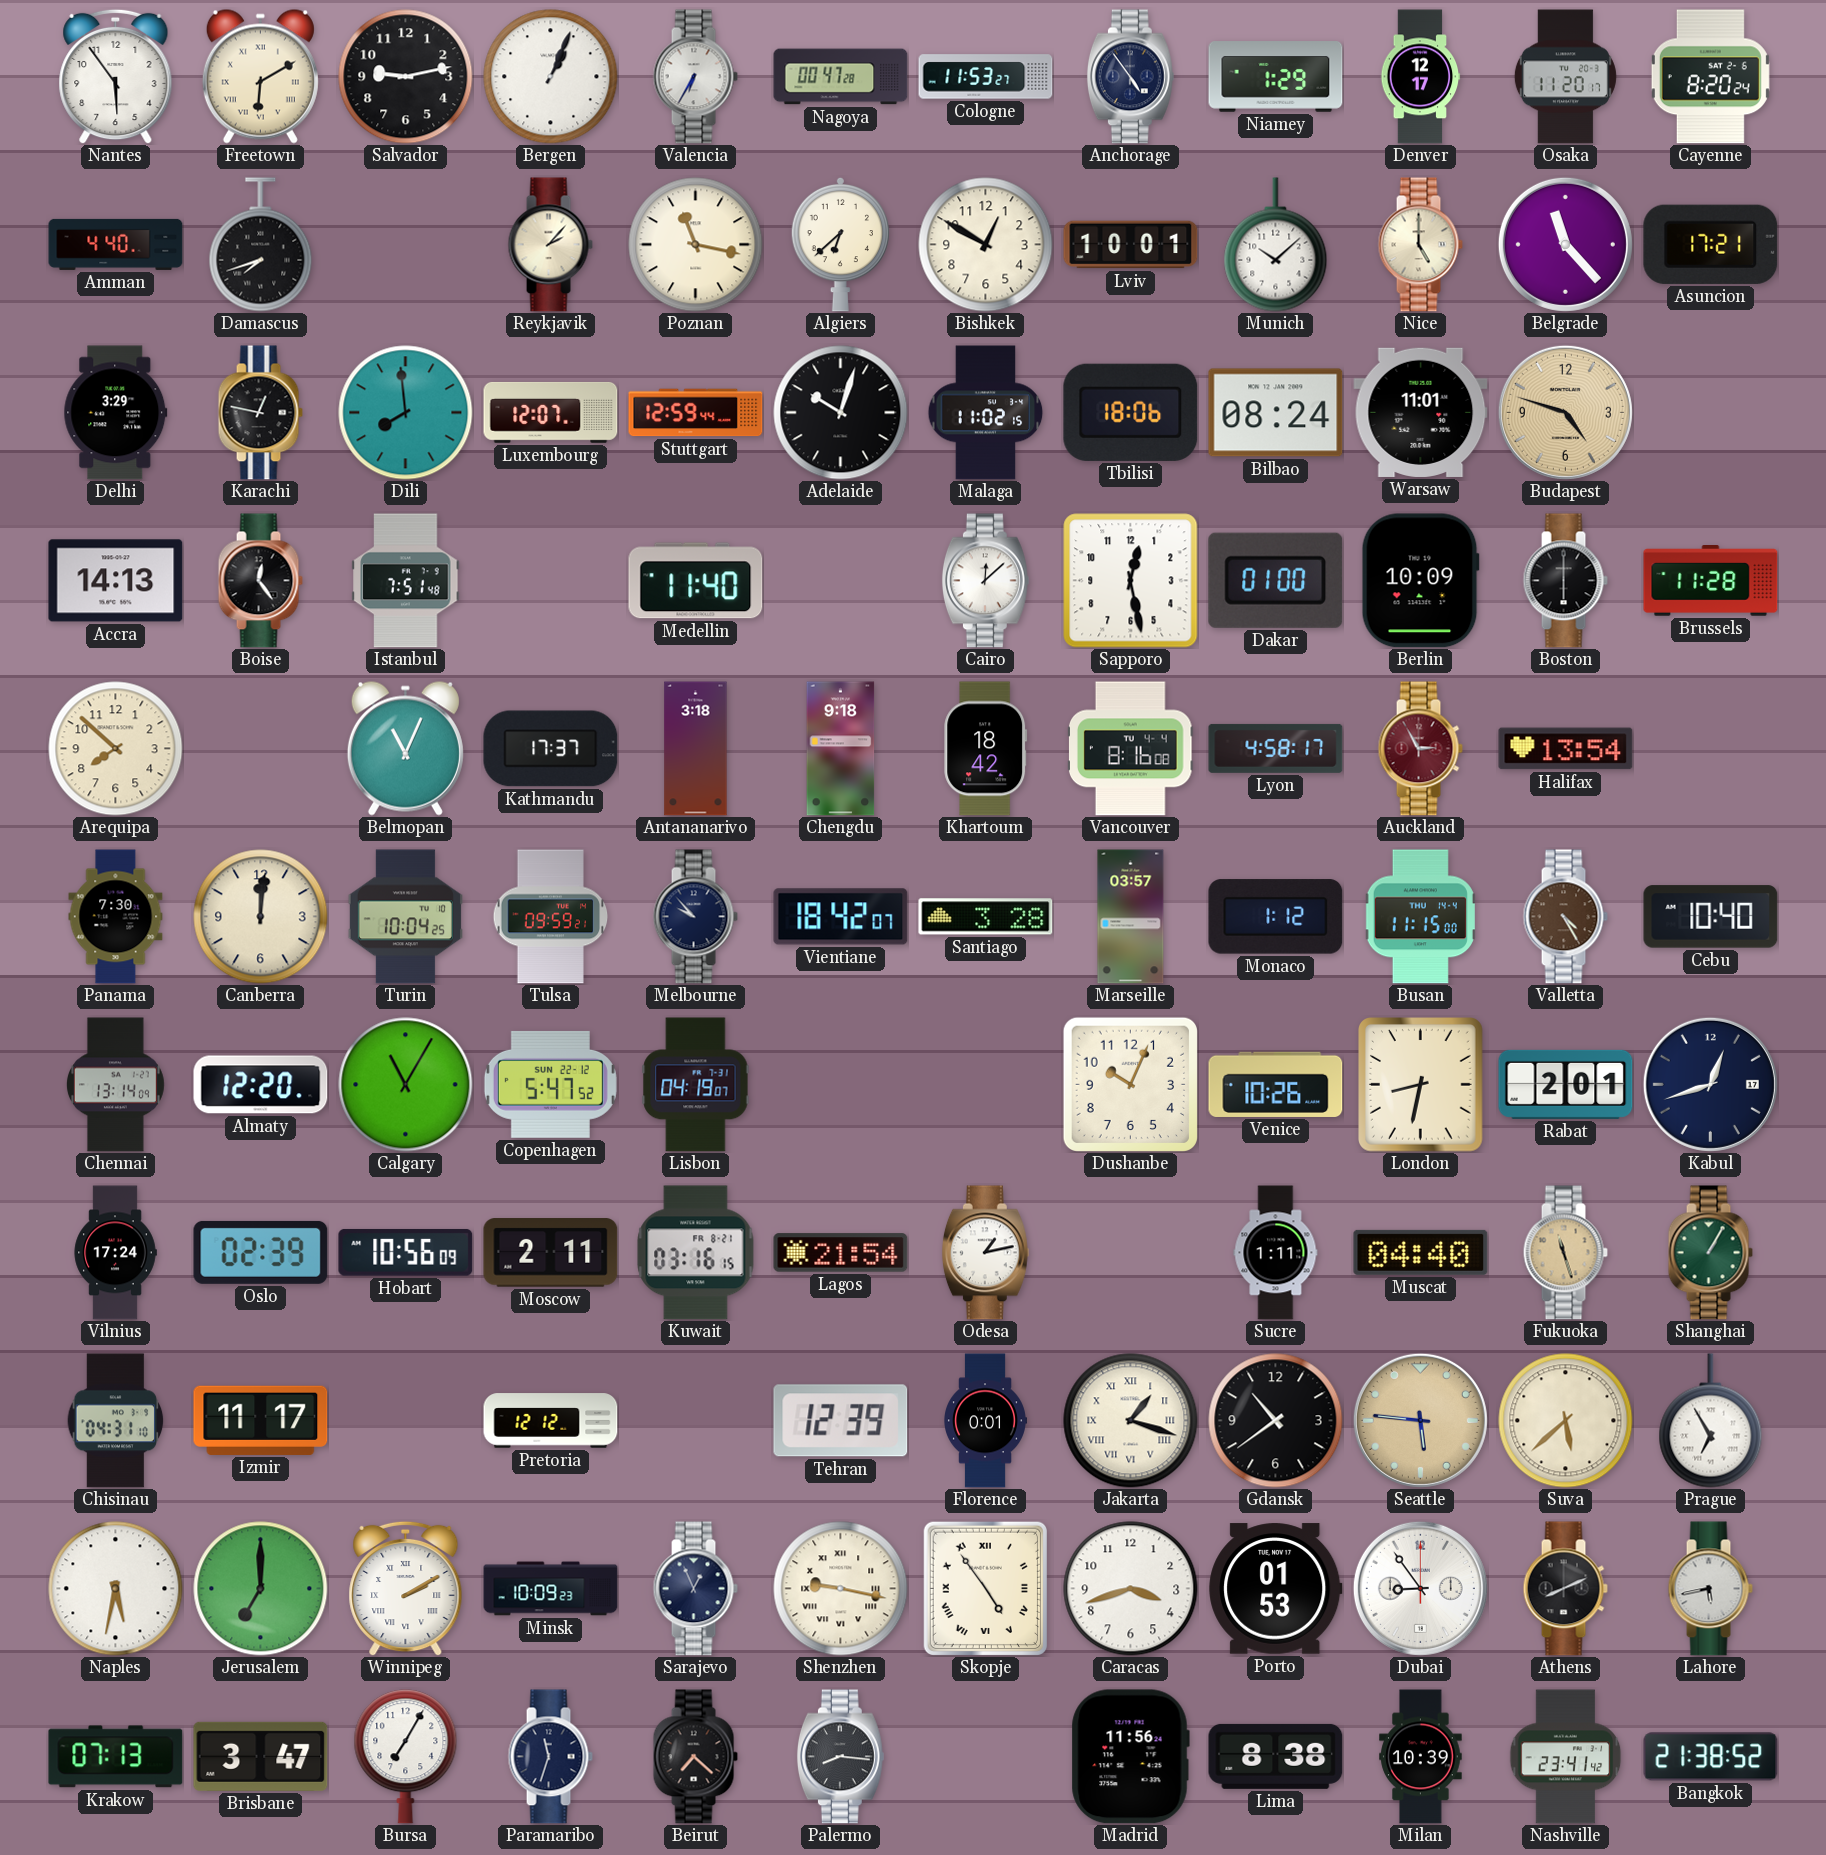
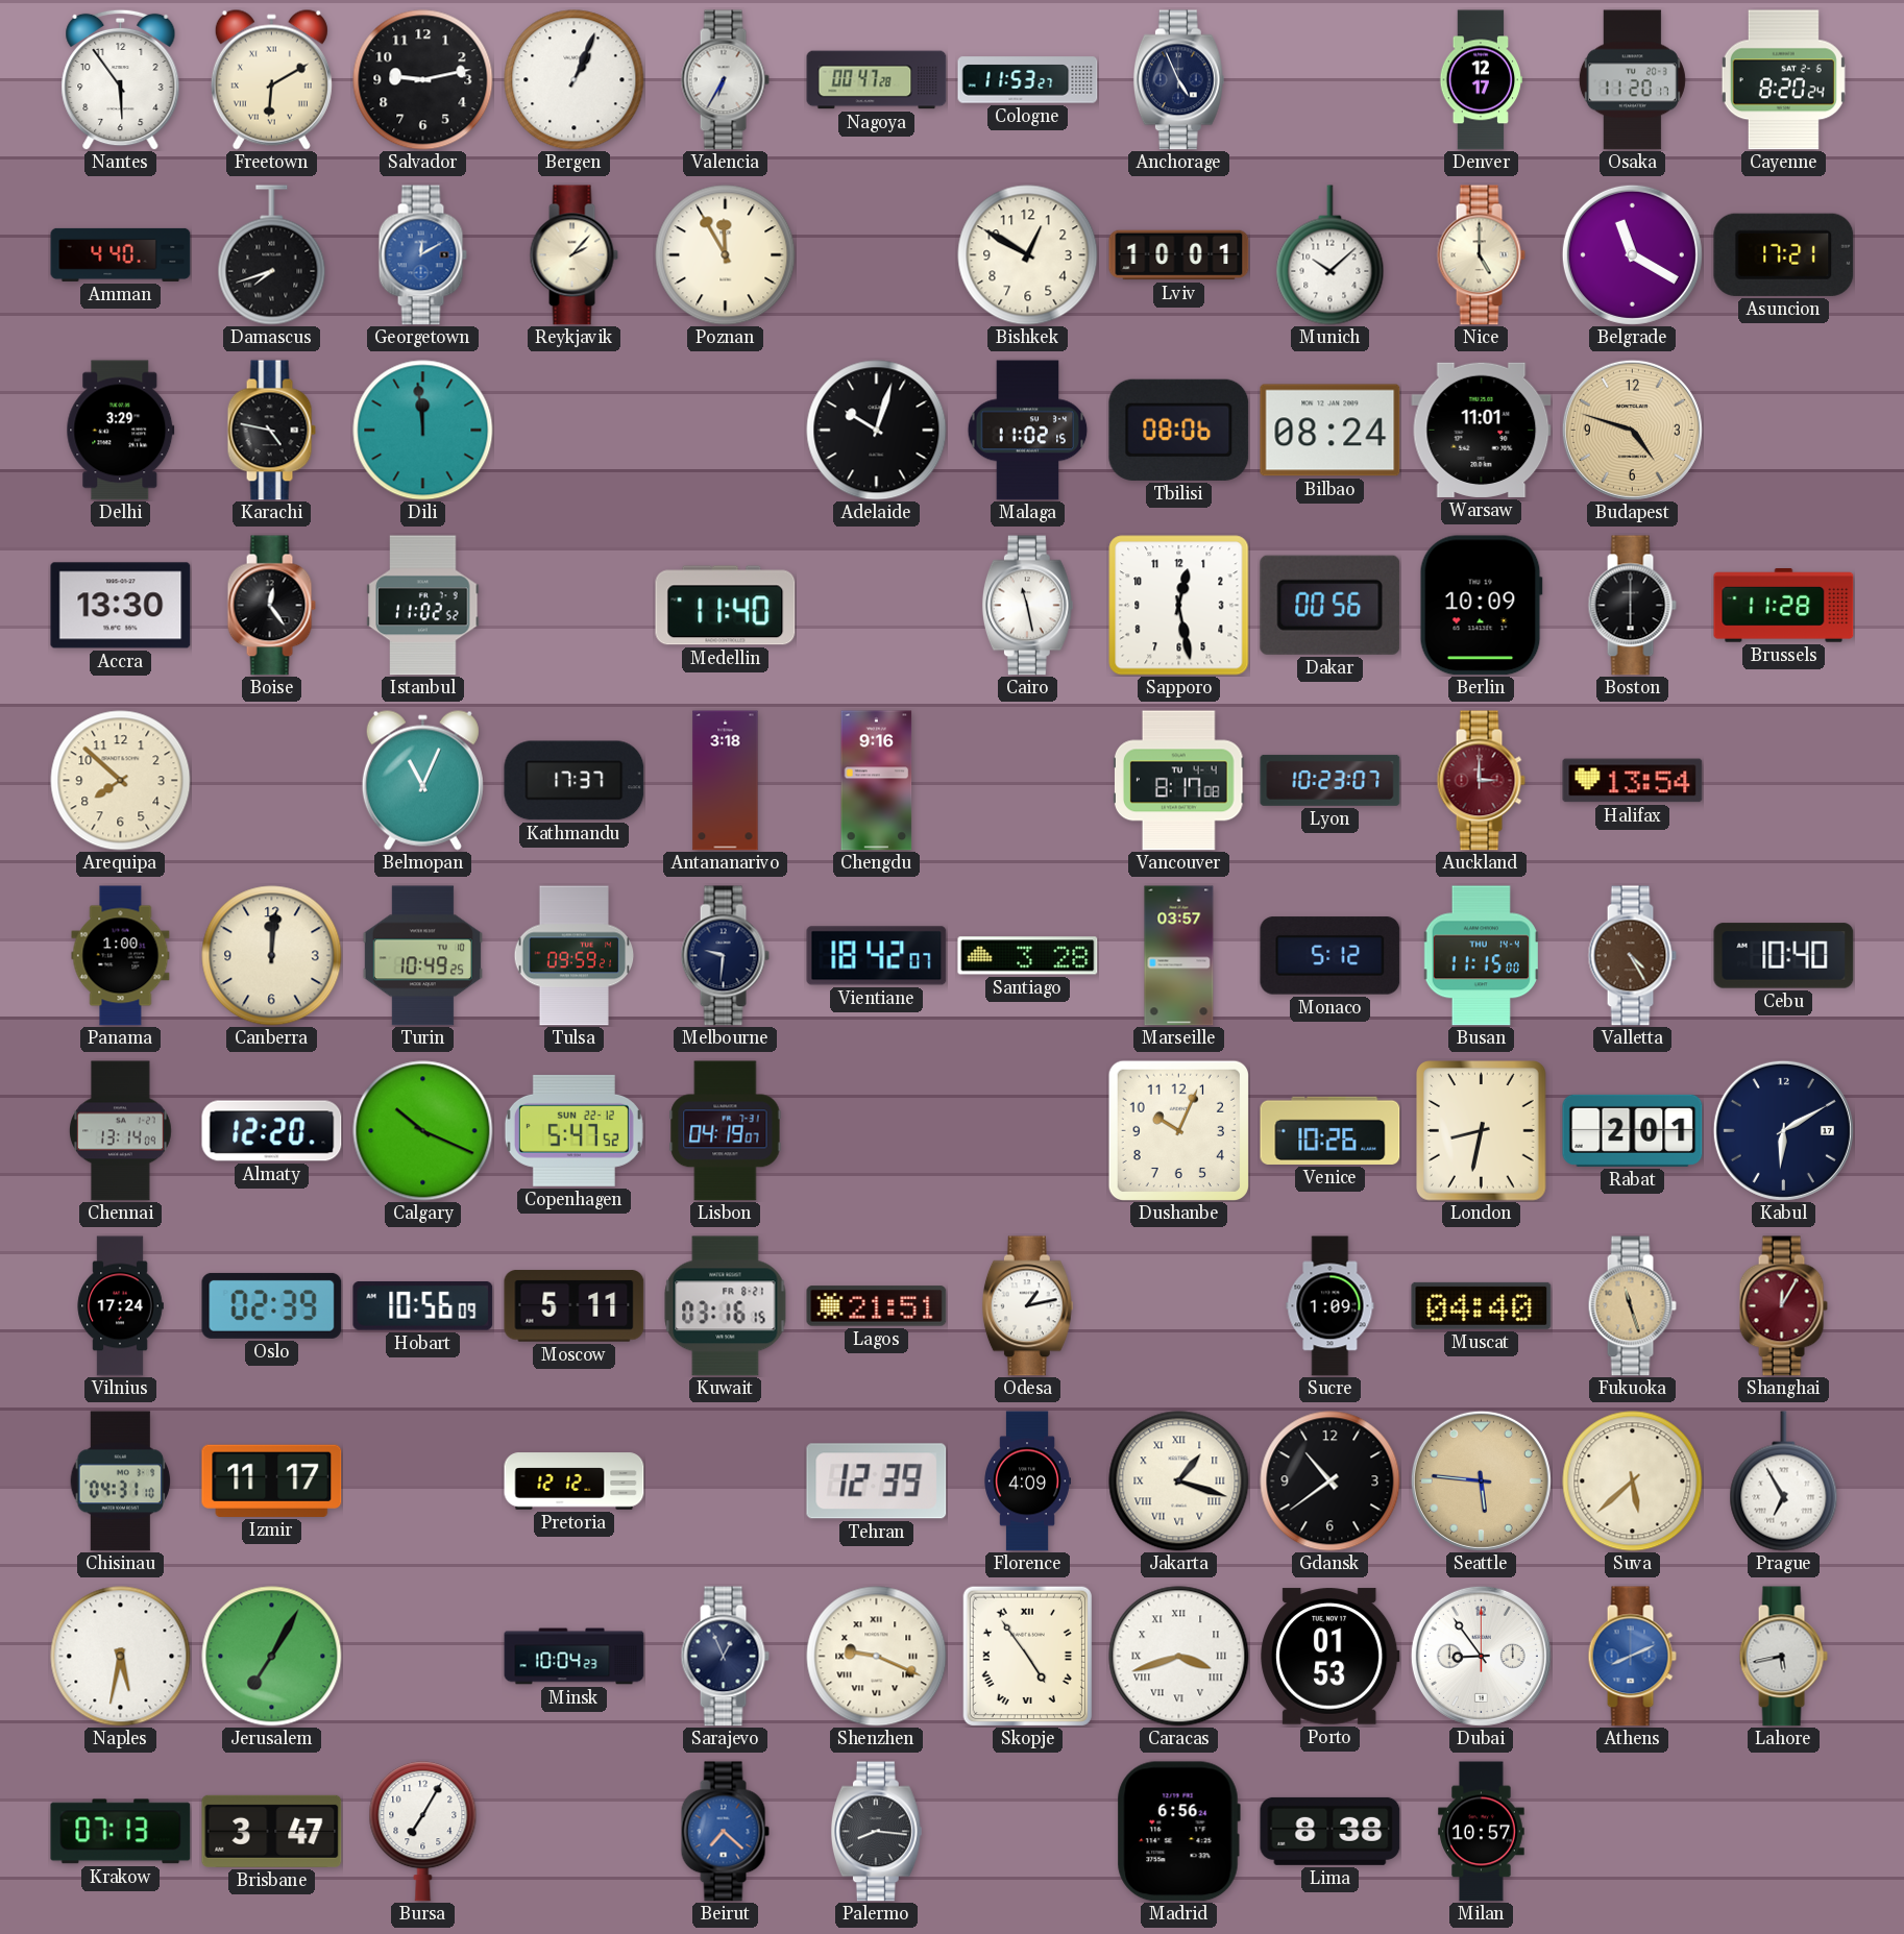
Anchorage: 4:54 -> 4:56 (1178, 80)
Niamey: 1:29 -> none (1276, 77)
Georgetown: none -> 12:10 (422, 255)
Poznan: 11:17 -> 11:55 (726, 255)
Algiers: 6:38 -> none (840, 244)
Belgrade: 11:23 -> 11:20 (1632, 254)
Karachi: 12:47 -> 4:47 (271, 431)
Dili: 7:59 -> 11:59 (423, 431)
Luxembourg: 12:07 -> none (551, 412)
Stuttgart: 12:59 -> none (696, 413)
Tbilisi: 18:06 -> 08:06 (1179, 430)
Accra: 14:13 -> 13:30 (121, 606)
Istanbul: 7:51 -> 11:02 (423, 606)
Cairo: 12:08 -> 11:28 (1027, 606)
Dakar: 01:00 -> 00:56 (1331, 605)
Chengdu: 9:18 -> 9:16 (877, 781)
Khartoum: 18:42 -> none (986, 749)
Vancouver: 8:16 -> 8:17 (1178, 781)
Lyon: 4:58 -> 10:23 (1331, 780)
Auckland: 2:55 -> 3:00 (1481, 781)
Panama: 7:30 -> 1:00 (121, 956)
Turin: 10:04 -> 10:49 (422, 956)
Melbourne: 9:53 -> 9:31 (725, 956)
Monaco: 1:12 -> 5:12 (1331, 956)
Calgary: 11:05 -> 10:19 (423, 1131)
Kabul: 12:42 -> 6:10 (1783, 1130)
Moscow: 2:11 -> 5:11 (575, 1306)
Lagos: 21:54 -> 21:51 (877, 1306)
Sucre: 1:11 -> 1:09 (1331, 1306)
Shanghai: 1:05 -> 12:05 (1783, 1306)
Shanghai dial: green -> burgundy (1783, 1306)
Florence: 0:01 -> 4:09 (1027, 1482)
Jerusalem: 7:00 -> 7:05 (272, 1657)
Winnipeg: 2:10 -> none (406, 1588)
Minsk: 10:09 -> 10:04 (575, 1657)
Shenzhen: 9:17 -> 9:19 (877, 1657)
Caracas numerals: Arabic -> Roman (1179, 1657)
Athens dial: black -> blue (1632, 1657)
Paramaribo: 11:33 -> none (550, 1757)
Beirut dial: black -> blue (725, 1832)
Madrid: 11:56 -> 6:56 (1178, 1832)
Milan: 10:39 -> 10:57 (1482, 1832)
Nashville: 23:41 -> none (1566, 1757)
Bangkok: 21:38 -> none (1711, 1757)
